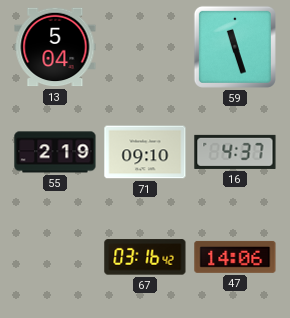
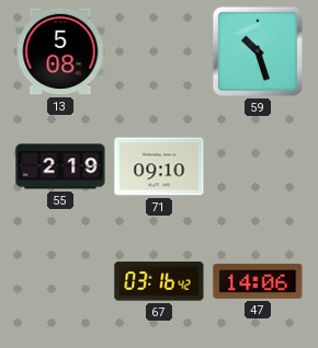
13: 5:04 -> 5:08 (60, 51)
59: 11:27 -> 10:27 (258, 51)
16: 4:37 -> none (235, 152)
